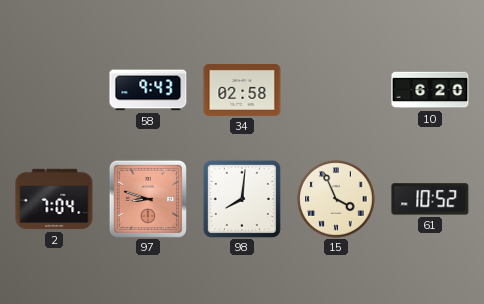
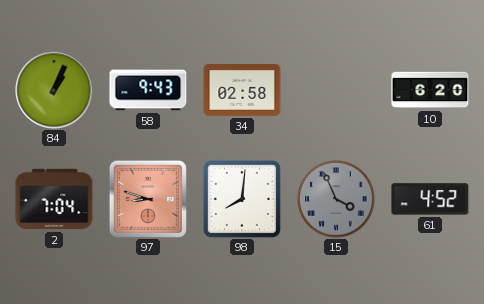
84: none -> 1:04 (54, 90)
15 dial: cream -> grey (336, 199)
61: 10:52 -> 4:52 (430, 199)
